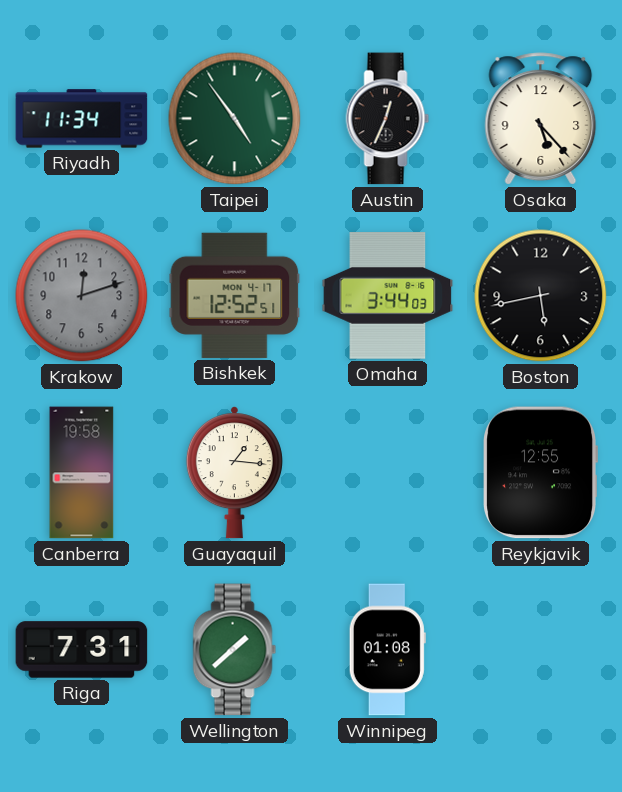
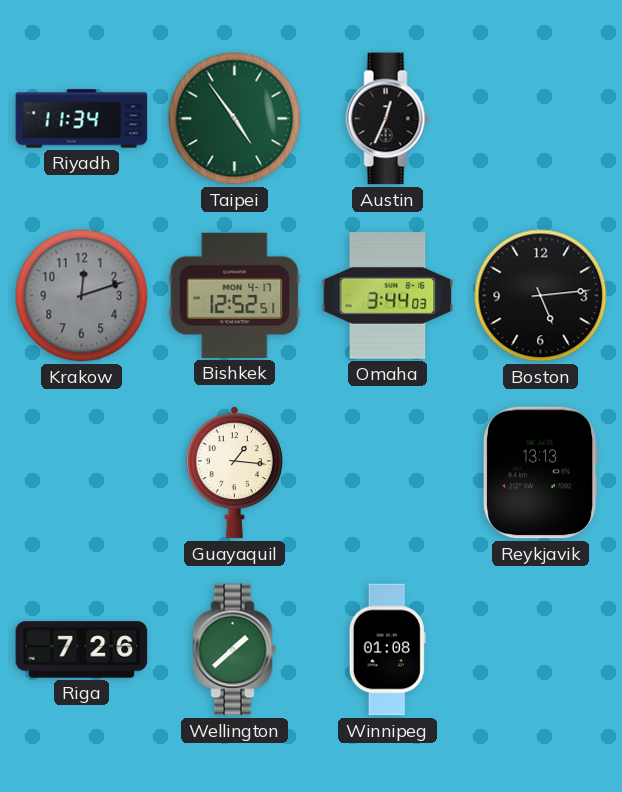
Osaka: 5:23 -> none (541, 119)
Boston: 5:43 -> 5:14 (541, 296)
Canberra: 19:58 -> none (82, 473)
Reykjavik: 12:55 -> 13:13 (540, 473)
Riga: 7:31 -> 7:26 (82, 650)
